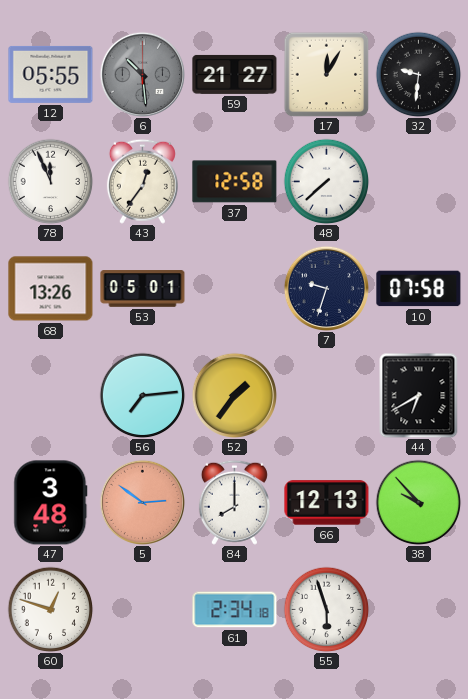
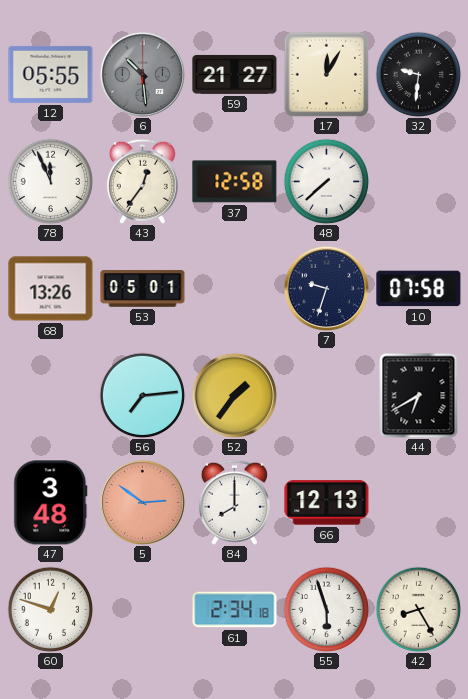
38: 9:53 -> none (418, 502)
42: none -> 8:25 (418, 609)
